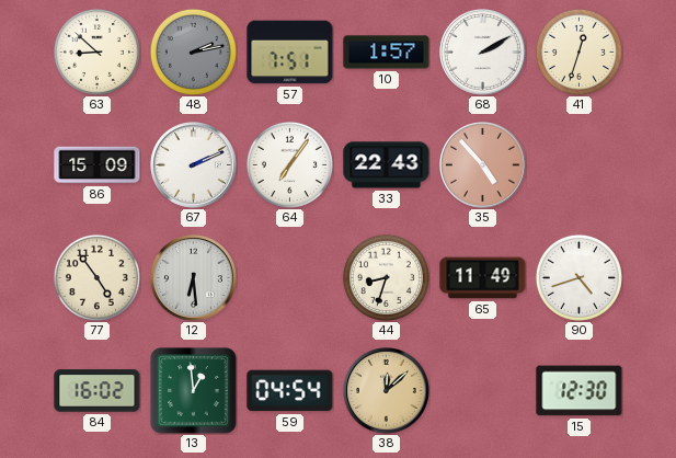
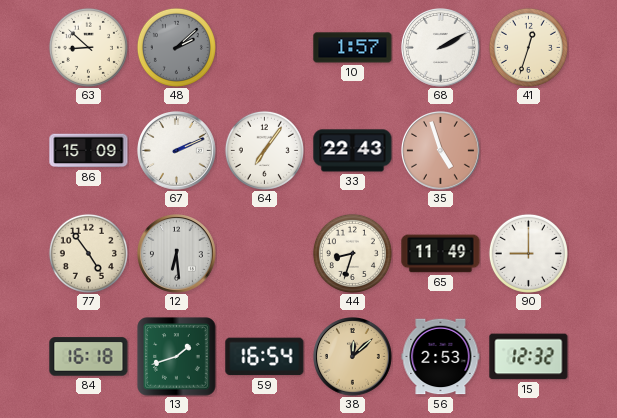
48: 2:13 -> 2:08 (176, 47)
57: 7:51 -> none (290, 53)
35: 4:53 -> 4:57 (441, 151)
90: 4:42 -> 9:00 (528, 253)
84: 16:02 -> 16:18 (89, 357)
13: 12:59 -> 1:42 (177, 357)
59: 04:54 -> 16:54 (265, 357)
56: none -> 2:53 (441, 357)
15: 12:30 -> 12:32 (529, 357)
